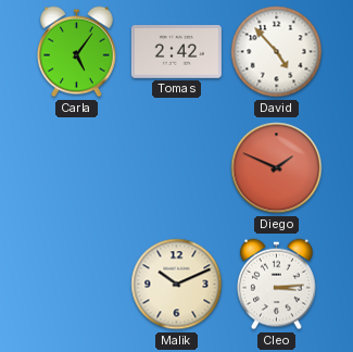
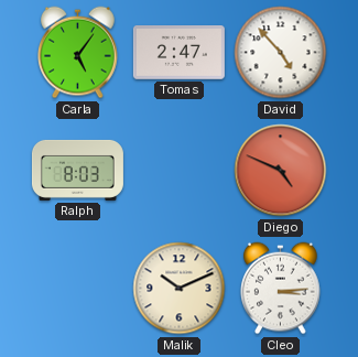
Tomas: 2:42 -> 2:47 (178, 53)
Ralph: none -> 8:03 (77, 170)
Diego: 1:49 -> 4:49 (281, 171)
